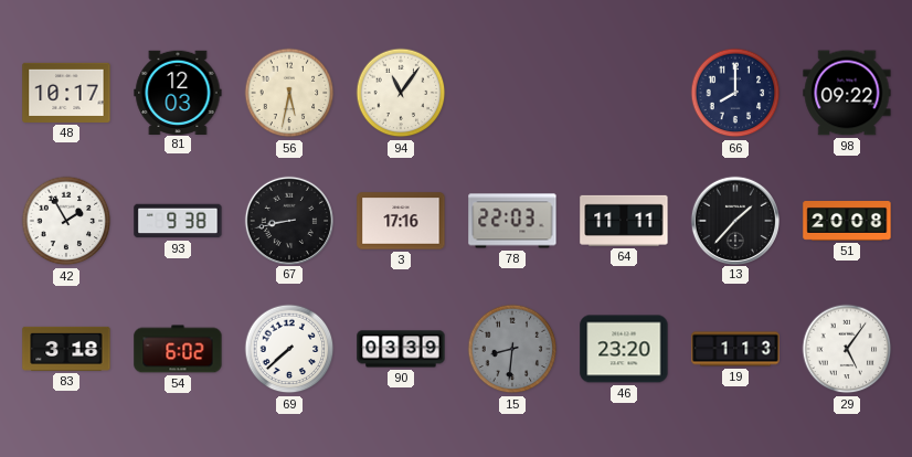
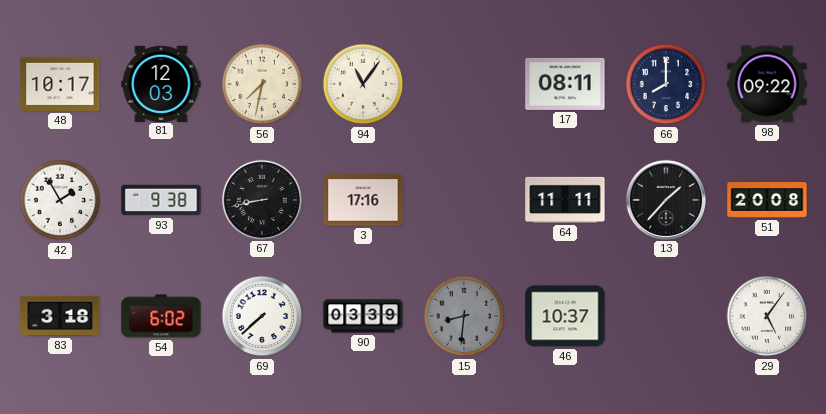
56: 5:32 -> 7:32 (262, 84)
17: none -> 08:11 (565, 84)
78: 22:03 -> none (512, 221)
46: 23:20 -> 10:37 (565, 316)
19: 1:13 -> none (735, 349)
